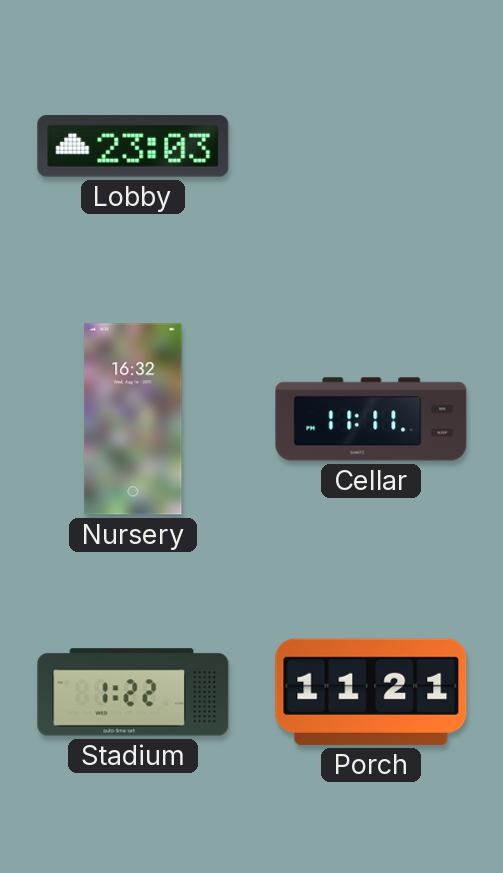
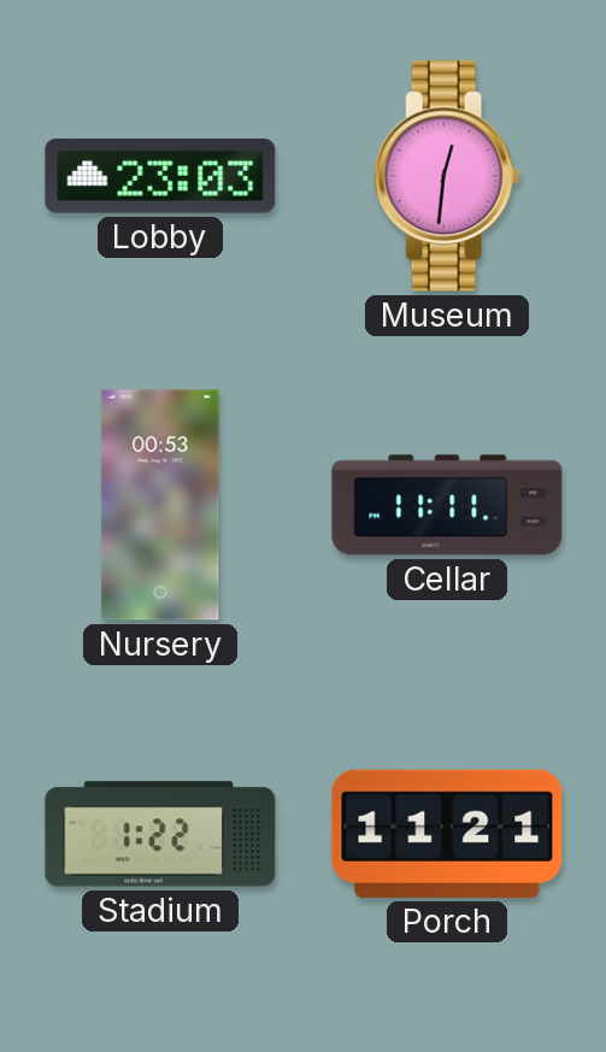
Museum: none -> 12:31 (447, 176)
Nursery: 16:32 -> 00:53 (160, 505)
